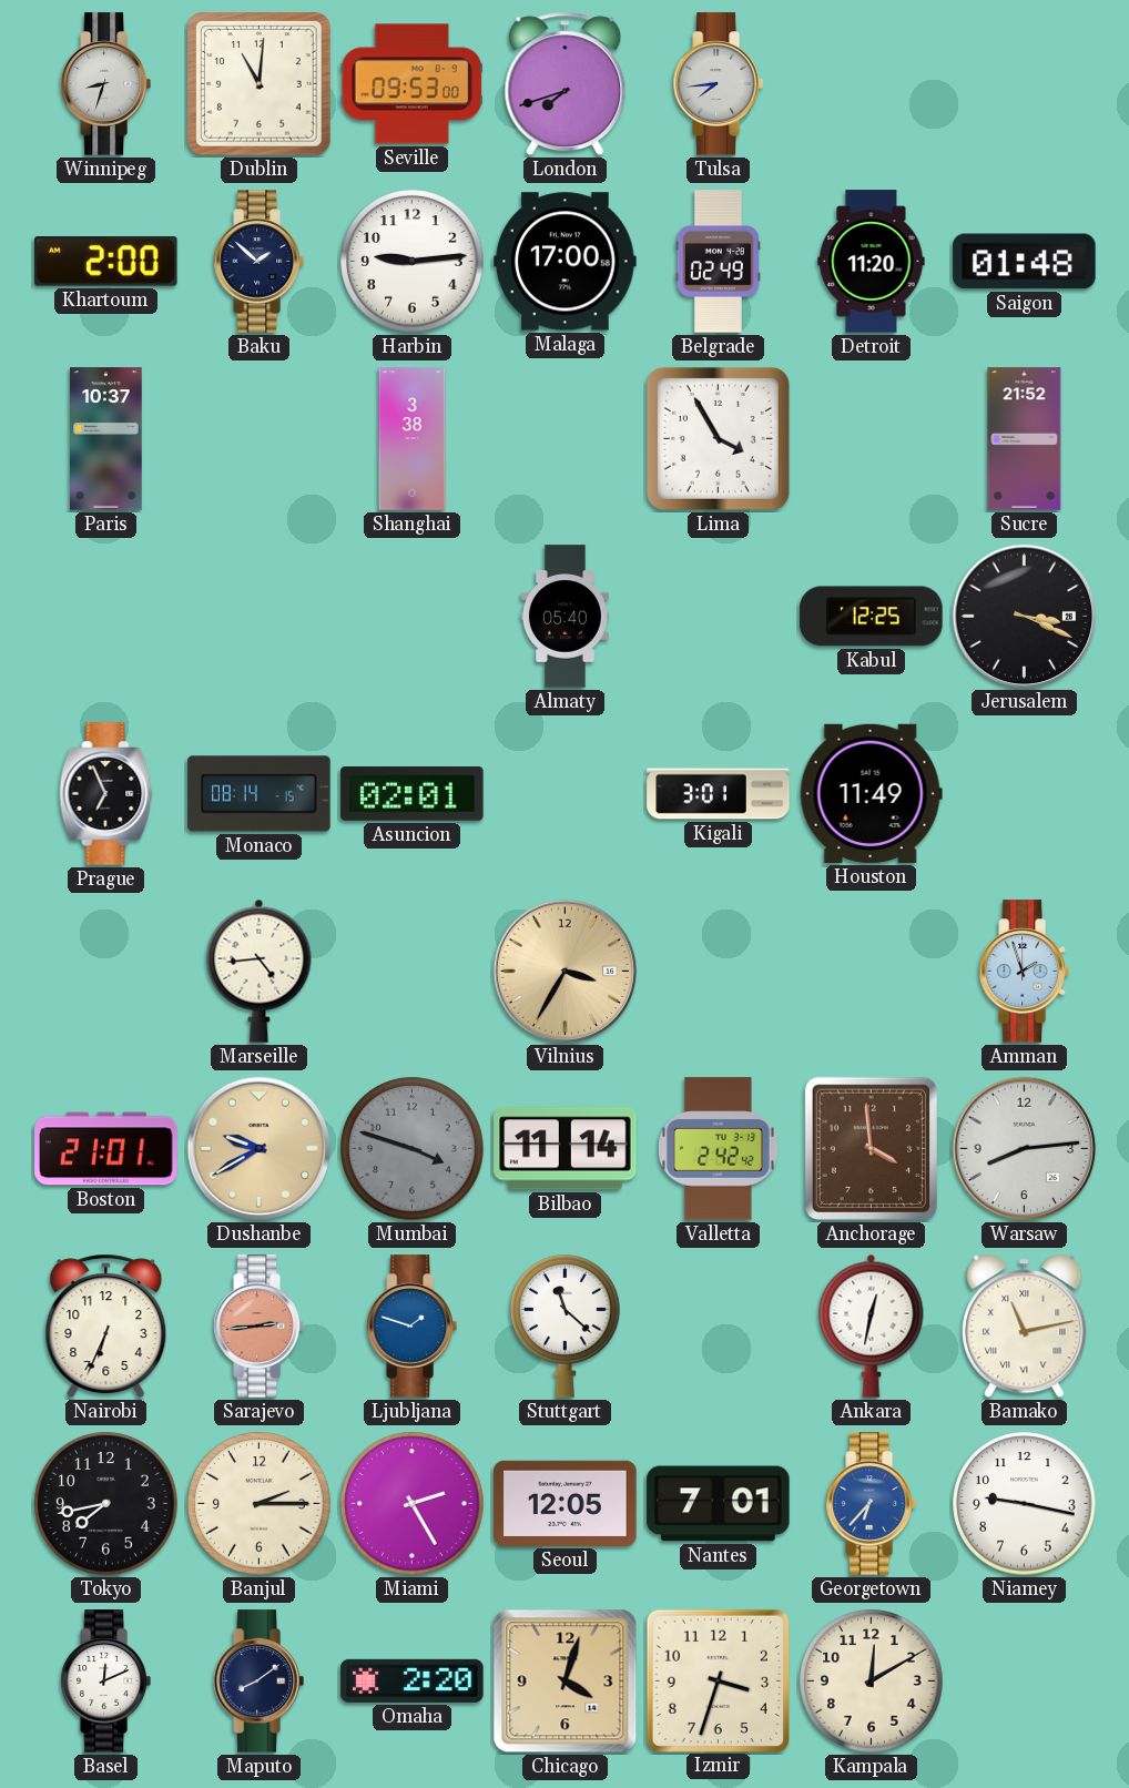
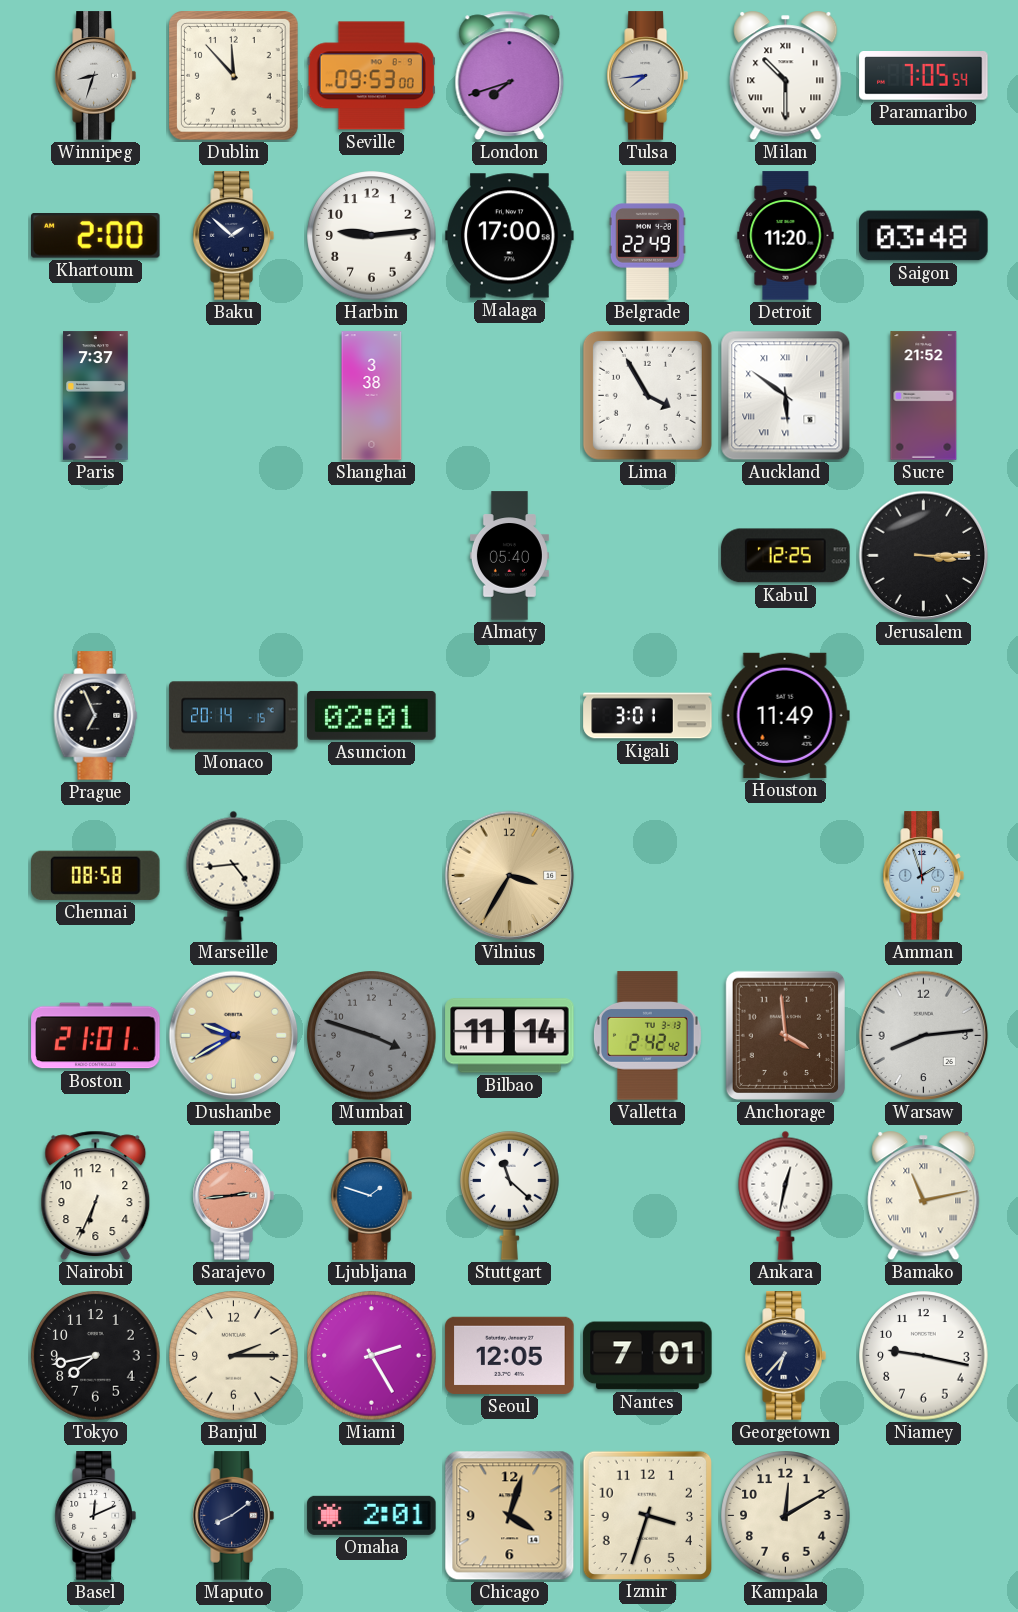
Dublin: 11:01 -> 11:53 (234, 76)
Milan: none -> 10:30 (786, 76)
Paramaribo: none -> 7:05 (924, 76)
Belgrade: 02:49 -> 22:49 (647, 236)
Saigon: 01:48 -> 03:48 (924, 236)
Paris: 10:37 -> 7:37 (96, 396)
Auckland: none -> 5:51 (786, 396)
Jerusalem: 3:19 -> 3:15 (924, 556)
Monaco: 08:14 -> 20:14 (234, 716)
Chennai: none -> 08:58 (96, 875)
Georgetown dial: blue -> navy (785, 1356)
Omaha: 2:20 -> 2:01 (372, 1515)
